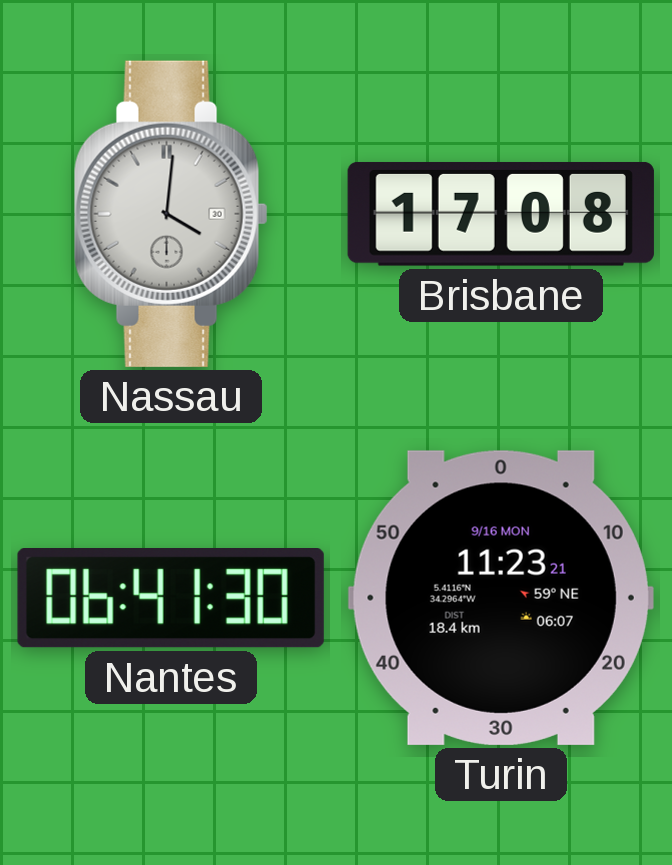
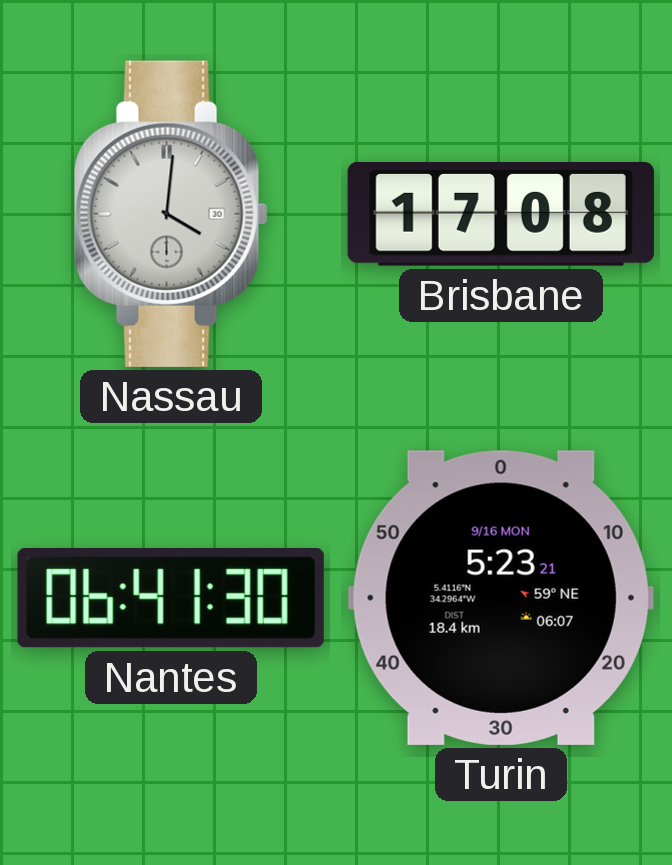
Turin: 11:23 -> 5:23 (501, 598)
